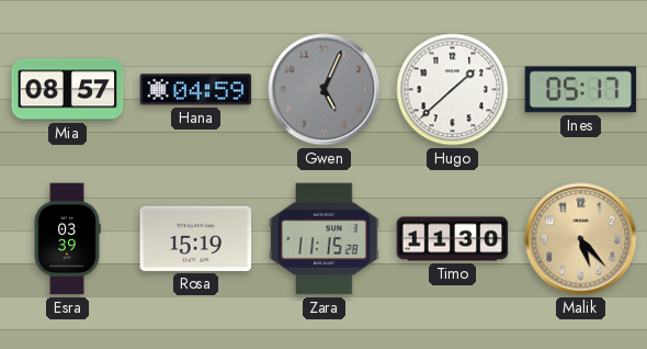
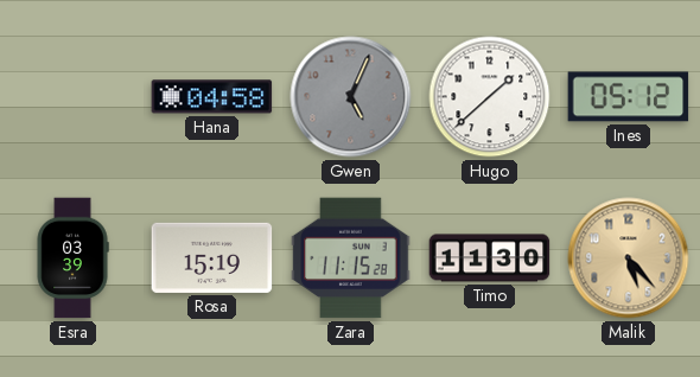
Mia: 08:57 -> none (68, 90)
Hana: 04:59 -> 04:58 (212, 97)
Ines: 05:17 -> 05:12 (629, 97)
